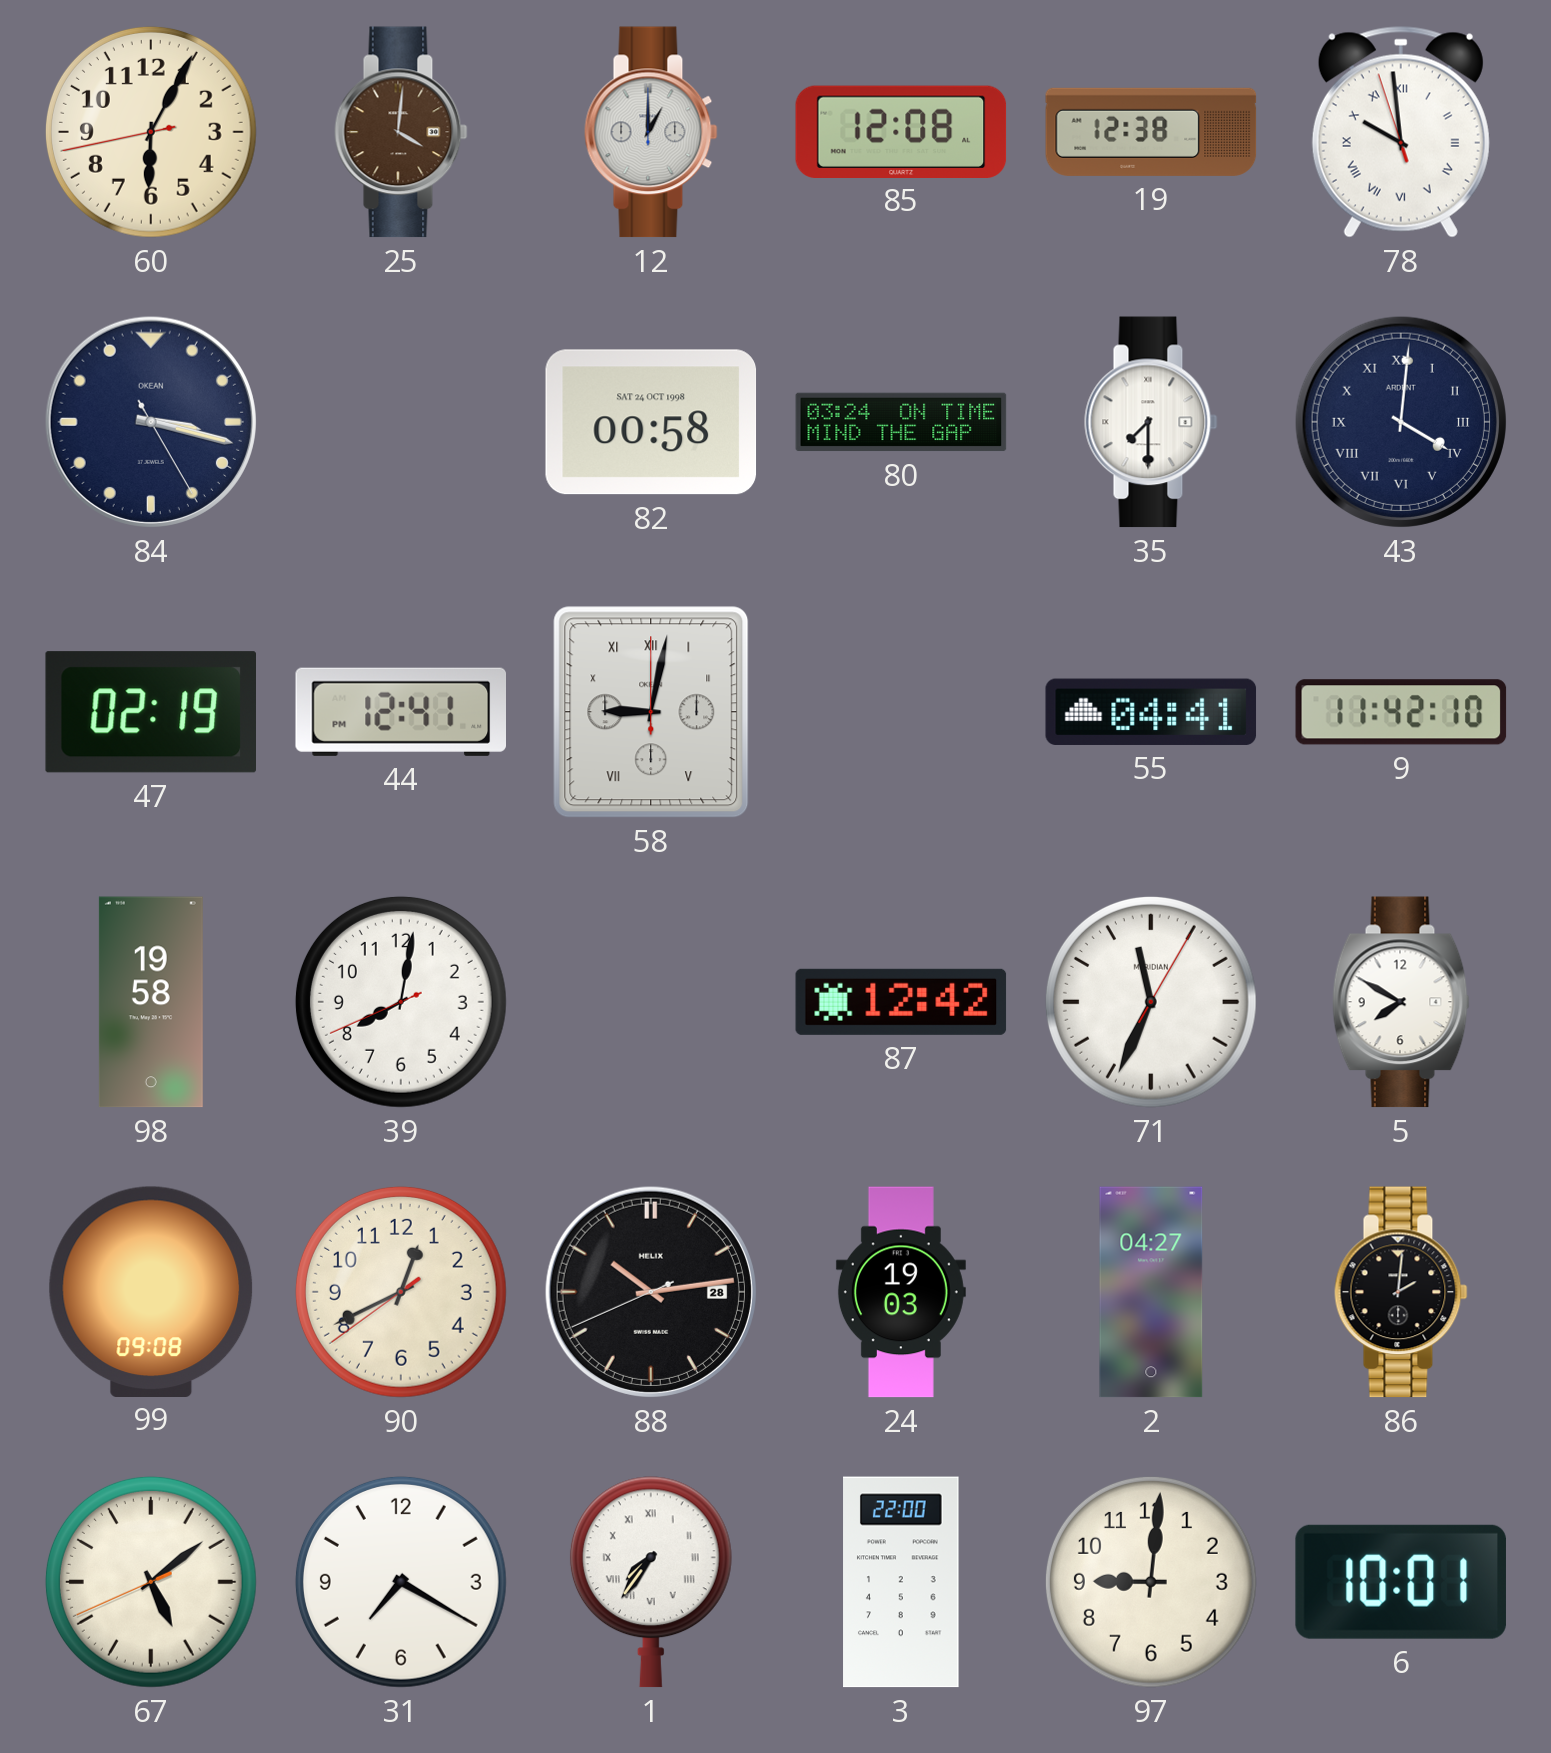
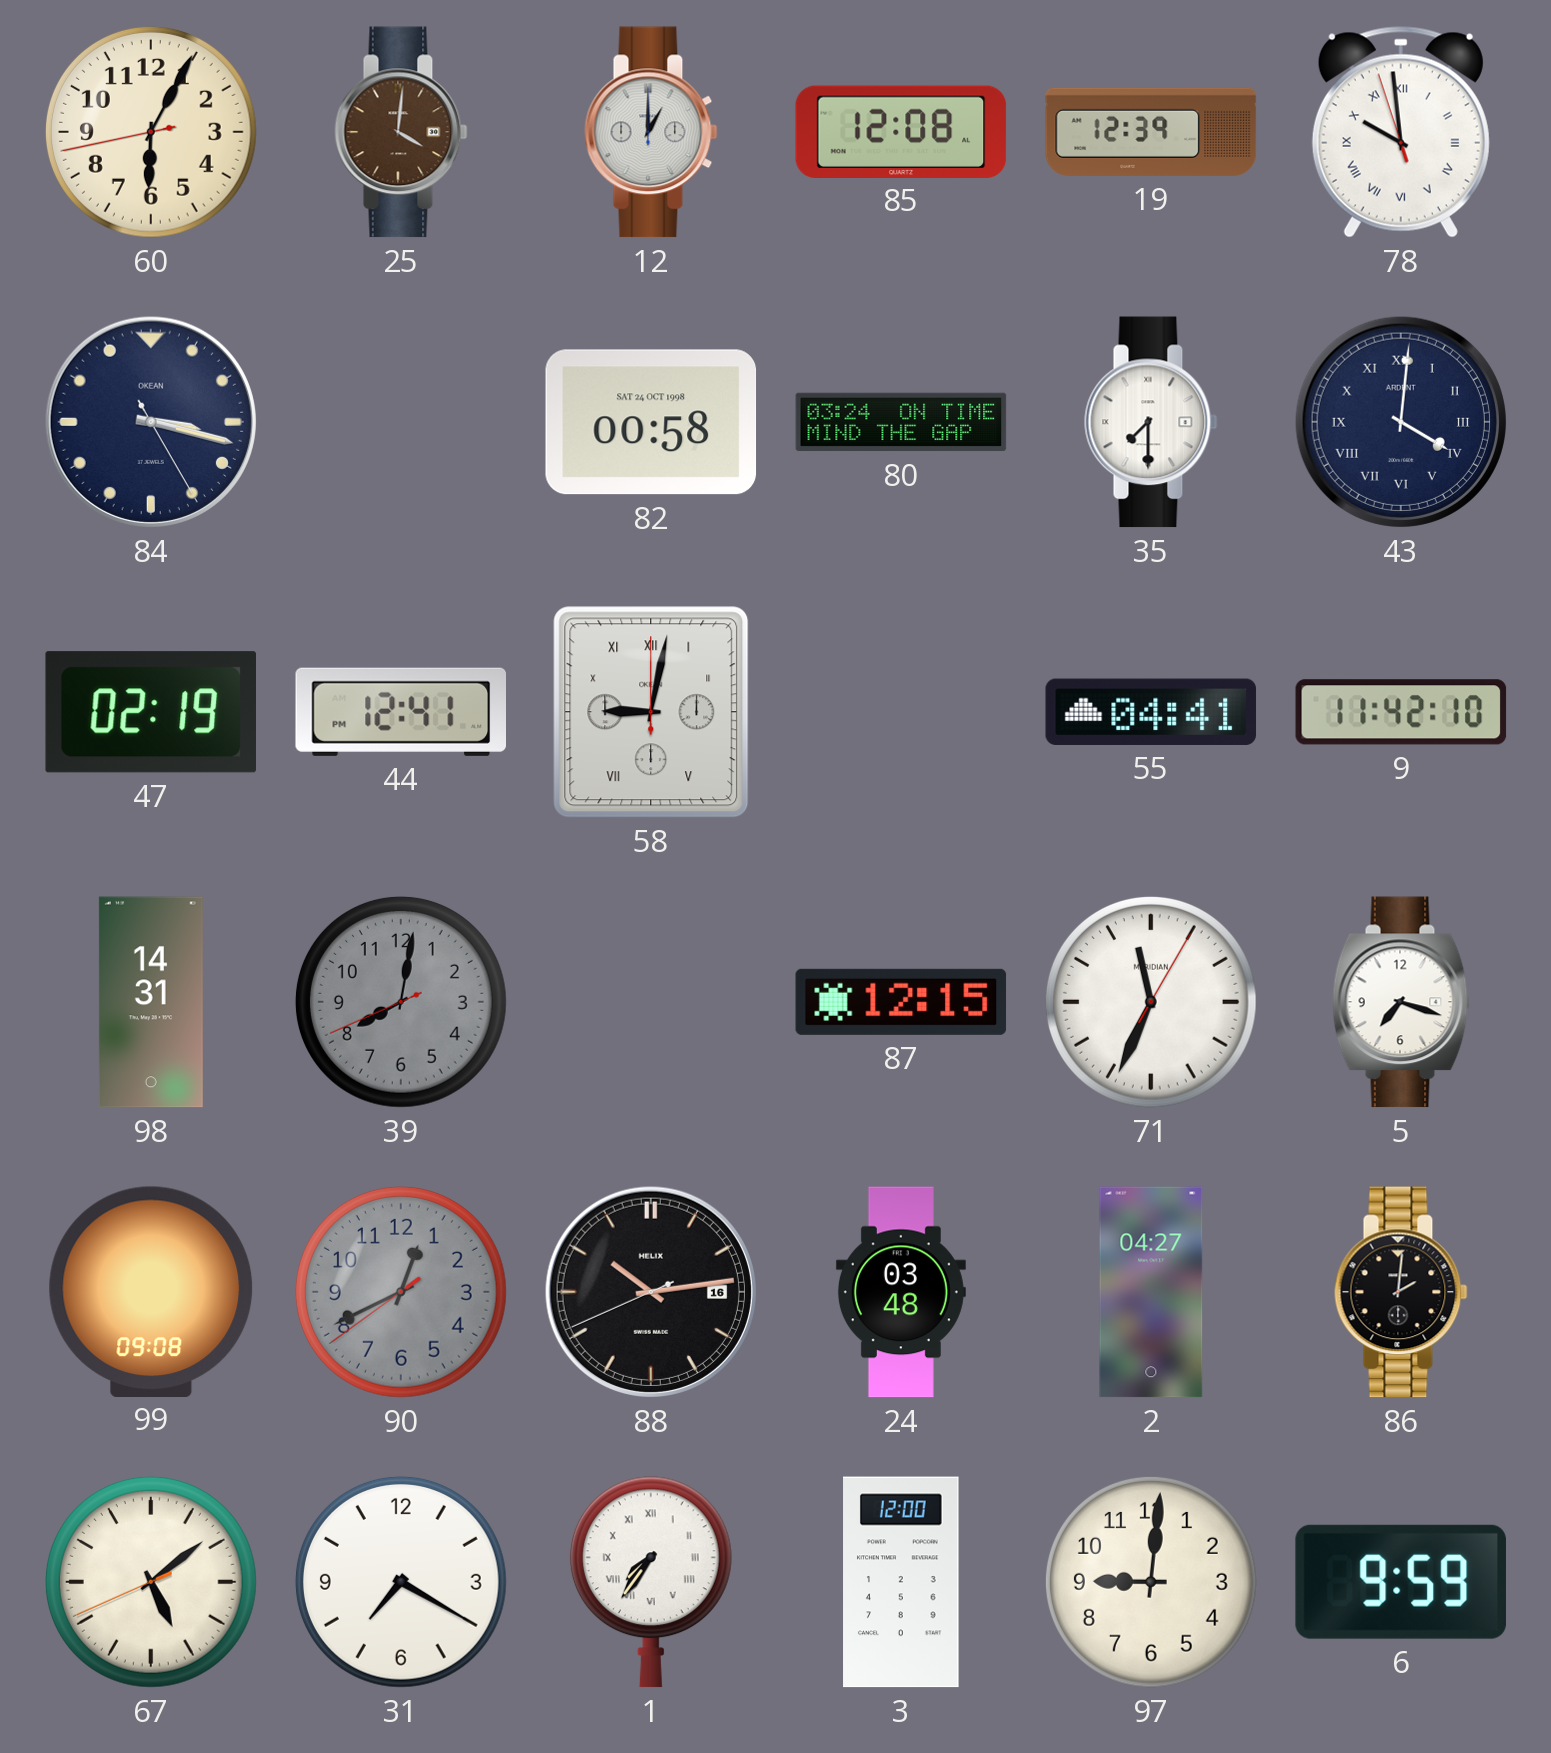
19: 12:38 -> 12:39 (1151, 132)
98: 19:58 -> 14:31 (151, 1002)
39 dial: white -> grey (401, 1002)
87: 12:42 -> 12:15 (901, 1002)
5: 7:50 -> 7:18 (1401, 1002)
90 dial: cream -> grey (401, 1292)
88 date: 28 -> 16 (651, 1292)
24: 19:03 -> 03:48 (901, 1292)
3: 22:00 -> 12:00 (901, 1582)
6: 10:01 -> 9:59 (1401, 1582)
